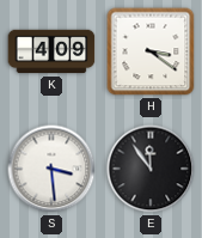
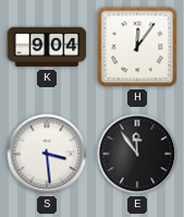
K: 4:09 -> 9:04 (47, 47)
H: 3:21 -> 12:06 (137, 47)
